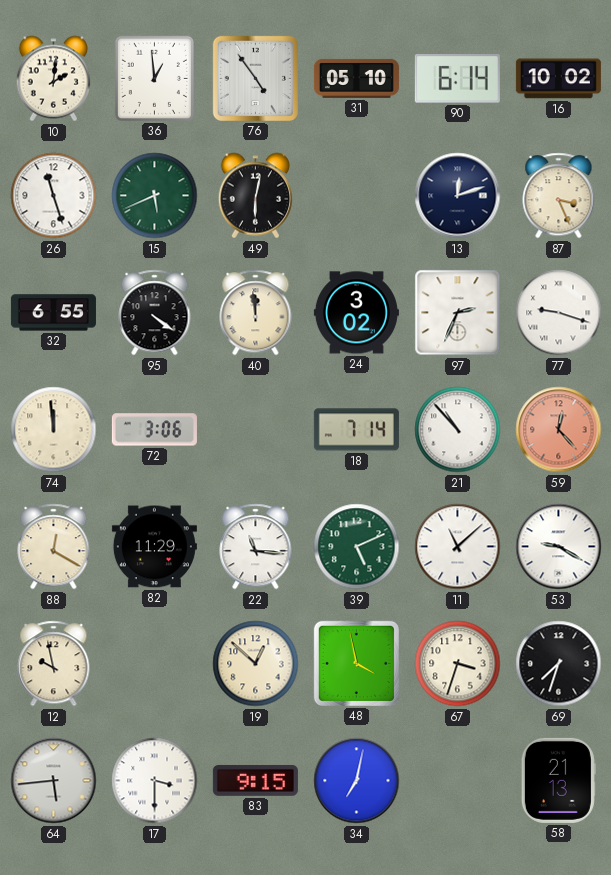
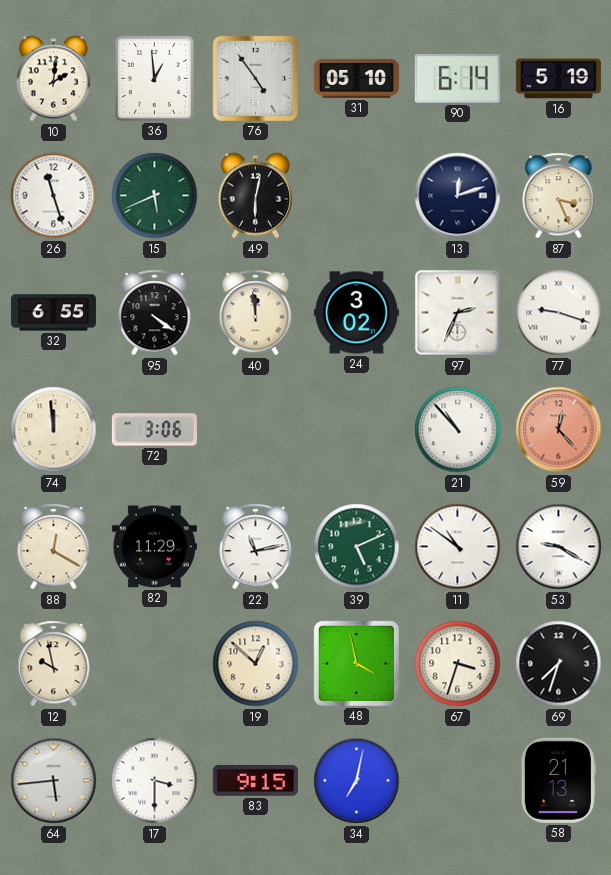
16: 10:02 -> 5:19 (558, 79)
18: 7:14 -> none (356, 430)
22: 11:16 -> 11:13 (256, 547)
11: 11:08 -> 10:51 (458, 547)
